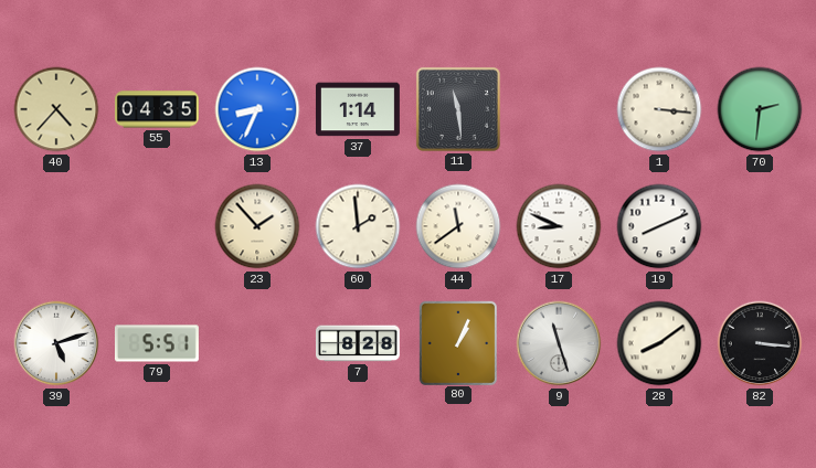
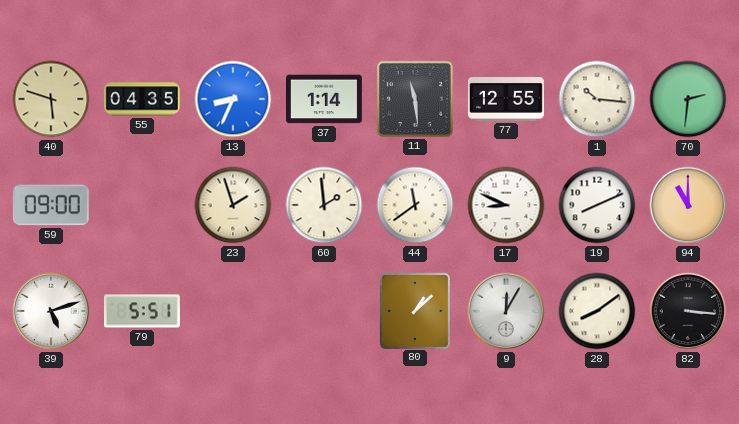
40: 4:37 -> 5:48 (51, 99)
77: none -> 12:55 (506, 100)
1: 3:16 -> 10:16 (597, 99)
59: none -> 09:00 (51, 205)
23: 1:53 -> 1:57 (233, 205)
94: none -> 11:00 (688, 205)
7: 8:28 -> none (358, 343)
80: 1:04 -> 1:08 (414, 310)
9: 11:27 -> 12:05 (506, 311)
